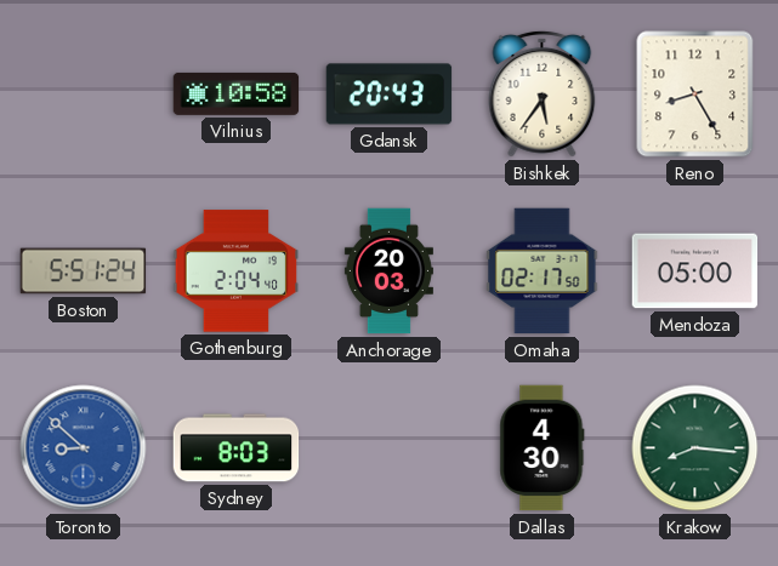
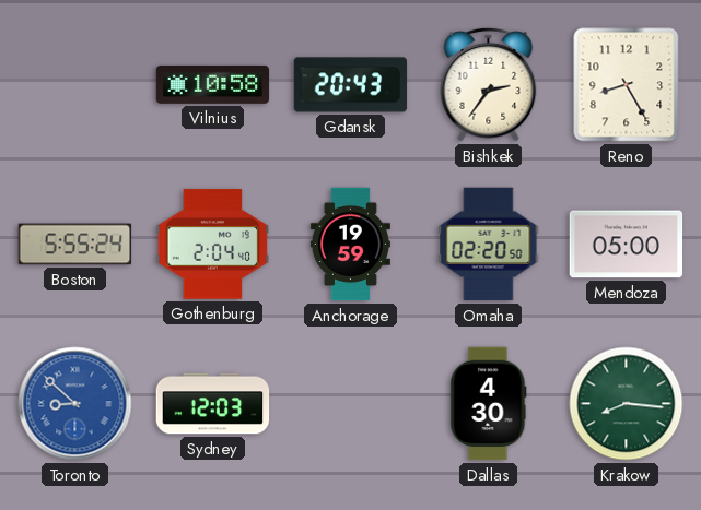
Bishkek: 5:36 -> 2:36 (489, 84)
Boston: 5:51 -> 5:55 (75, 245)
Anchorage: 20:03 -> 19:59 (350, 245)
Omaha: 02:17 -> 02:20 (489, 245)
Sydney: 8:03 -> 12:03 (213, 404)
